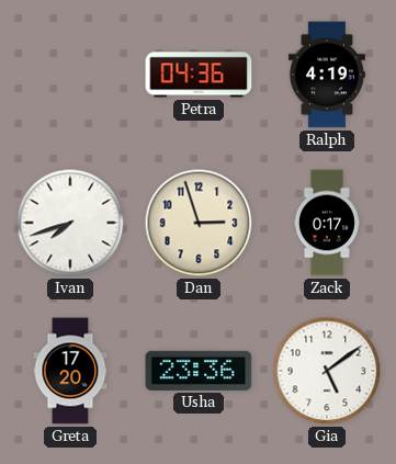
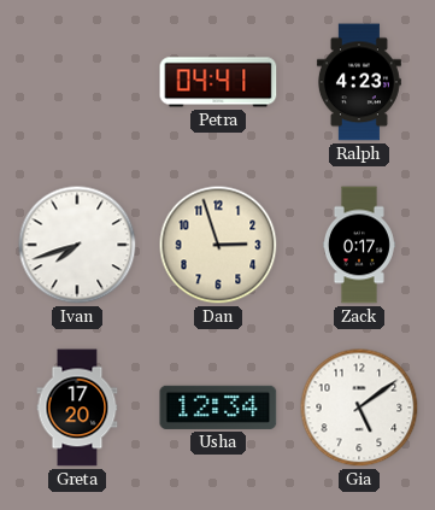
Petra: 04:36 -> 04:41 (218, 82)
Ralph: 4:19 -> 4:23 (359, 82)
Usha: 23:36 -> 12:34 (218, 408)
